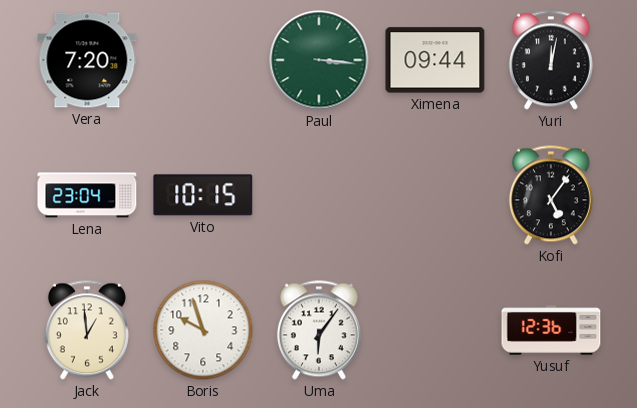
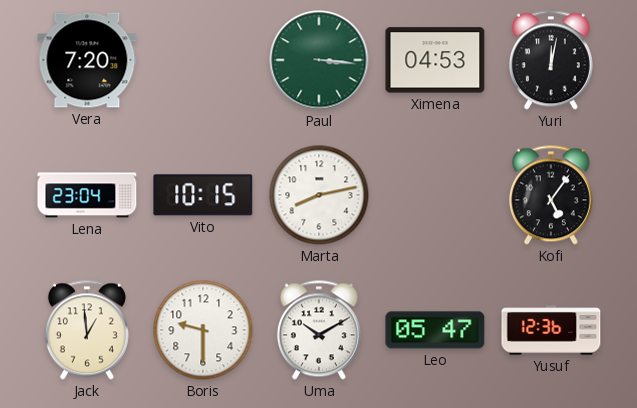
Ximena: 09:44 -> 04:53 (435, 60)
Marta: none -> 8:13 (319, 195)
Boris: 9:57 -> 9:30 (203, 330)
Uma: 6:06 -> 10:10 (319, 330)
Leo: none -> 05:47 (435, 330)
